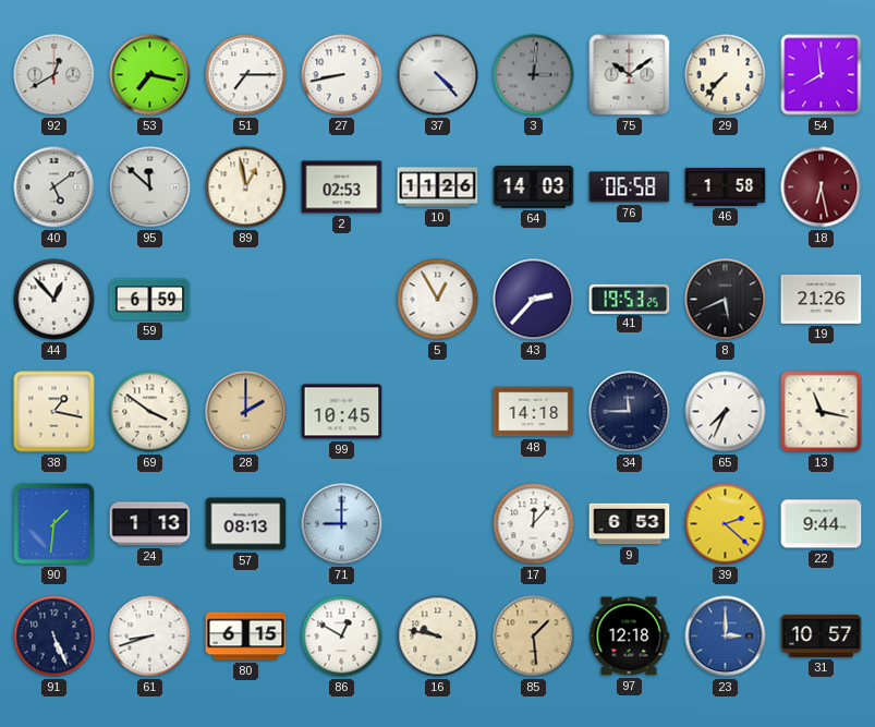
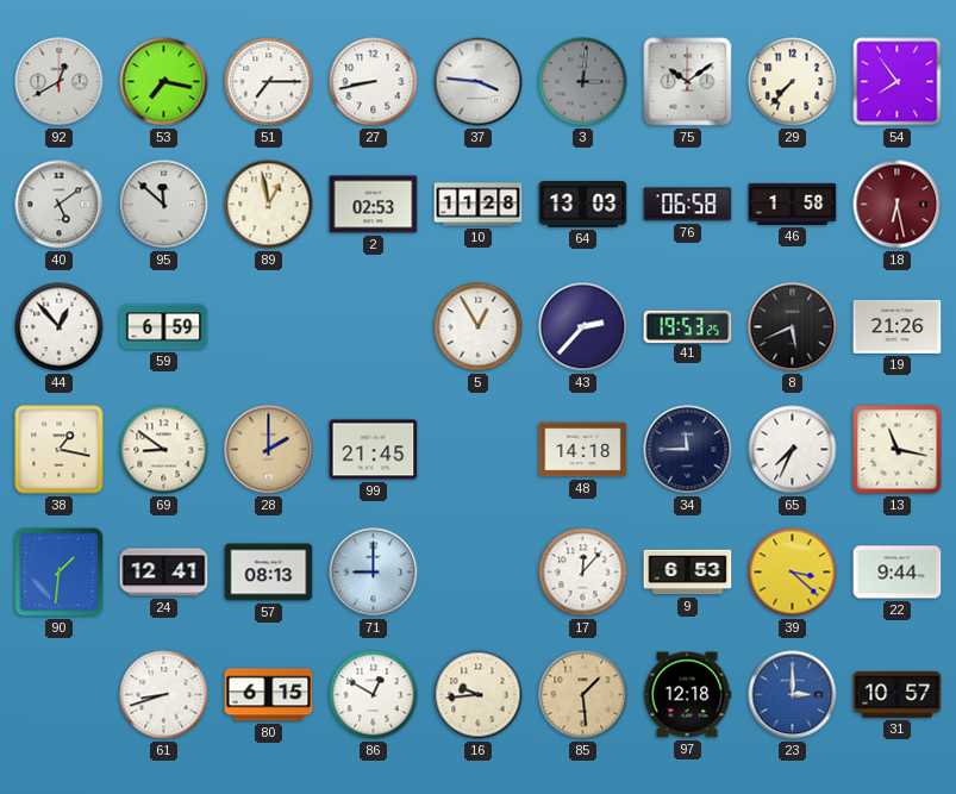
37: 4:23 -> 3:46 (479, 82)
54: 7:59 -> 7:54 (898, 82)
10: 11:26 -> 11:28 (479, 205)
64: 14:03 -> 13:03 (583, 205)
69: 3:51 -> 8:51 (164, 450)
99: 10:45 -> 21:45 (374, 450)
24: 1:13 -> 12:41 (164, 573)
39: 2:22 -> 3:22 (793, 573)
91: 5:26 -> none (54, 637)
16: 9:47 -> 9:44 (479, 695)
